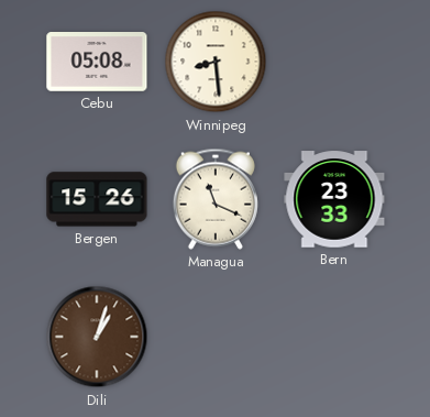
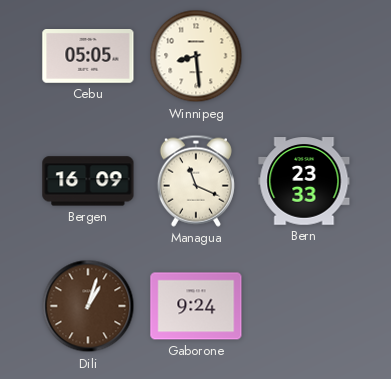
Cebu: 05:08 -> 05:05 (88, 57)
Bergen: 15:26 -> 16:09 (88, 181)
Gaborone: none -> 9:24 (196, 306)
